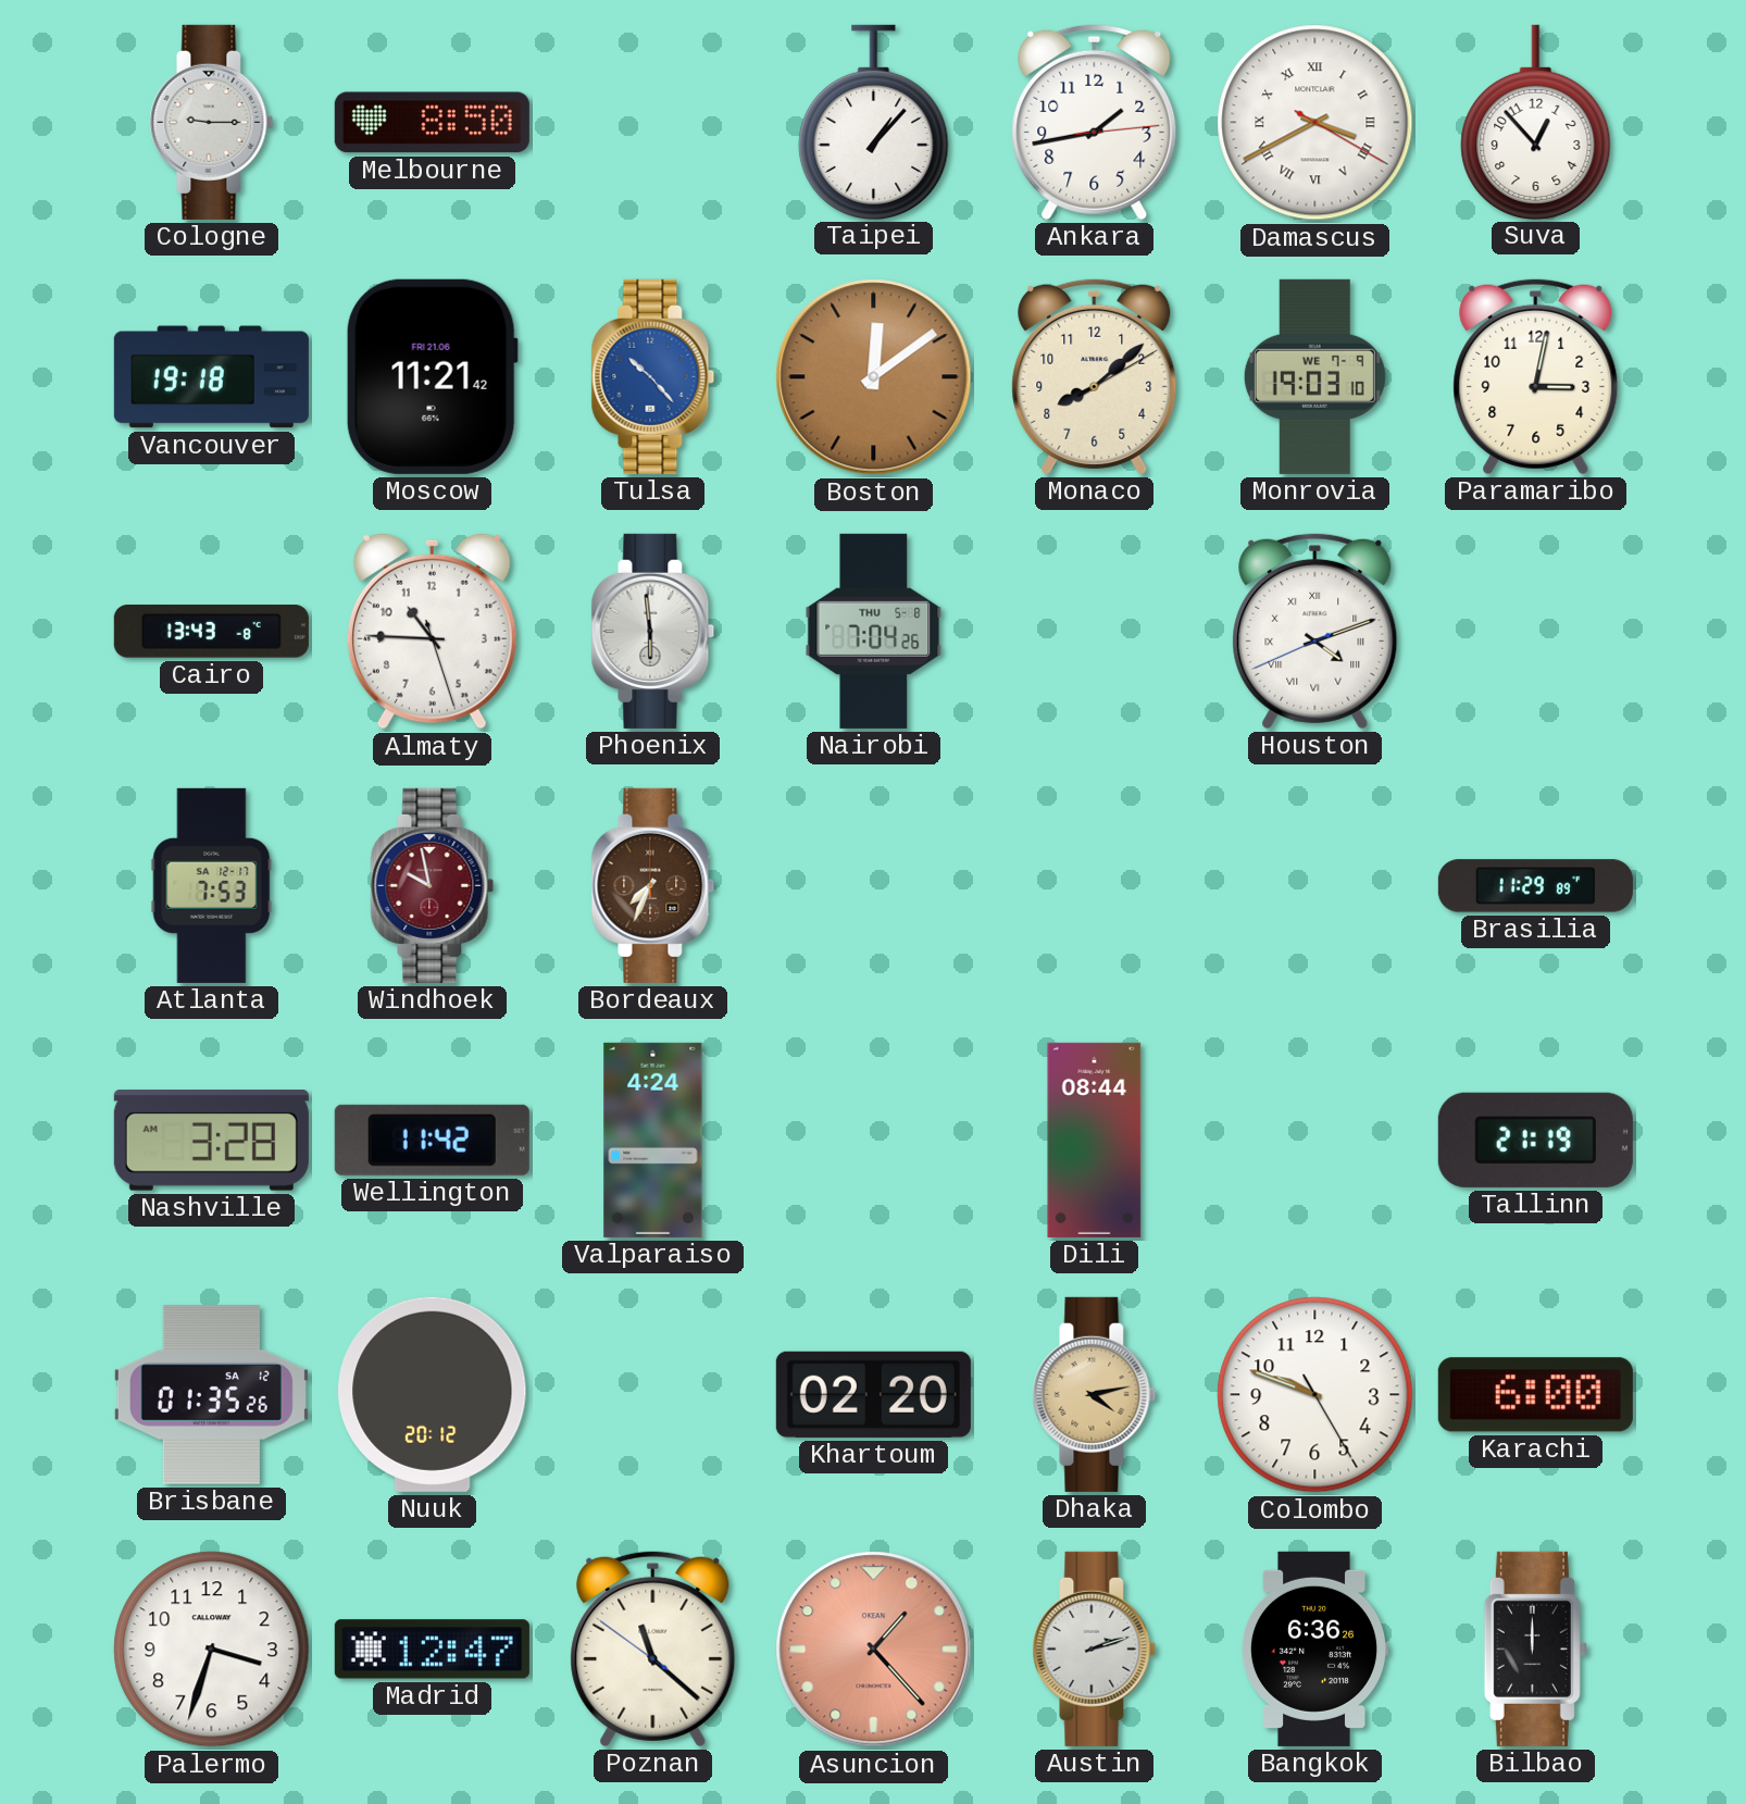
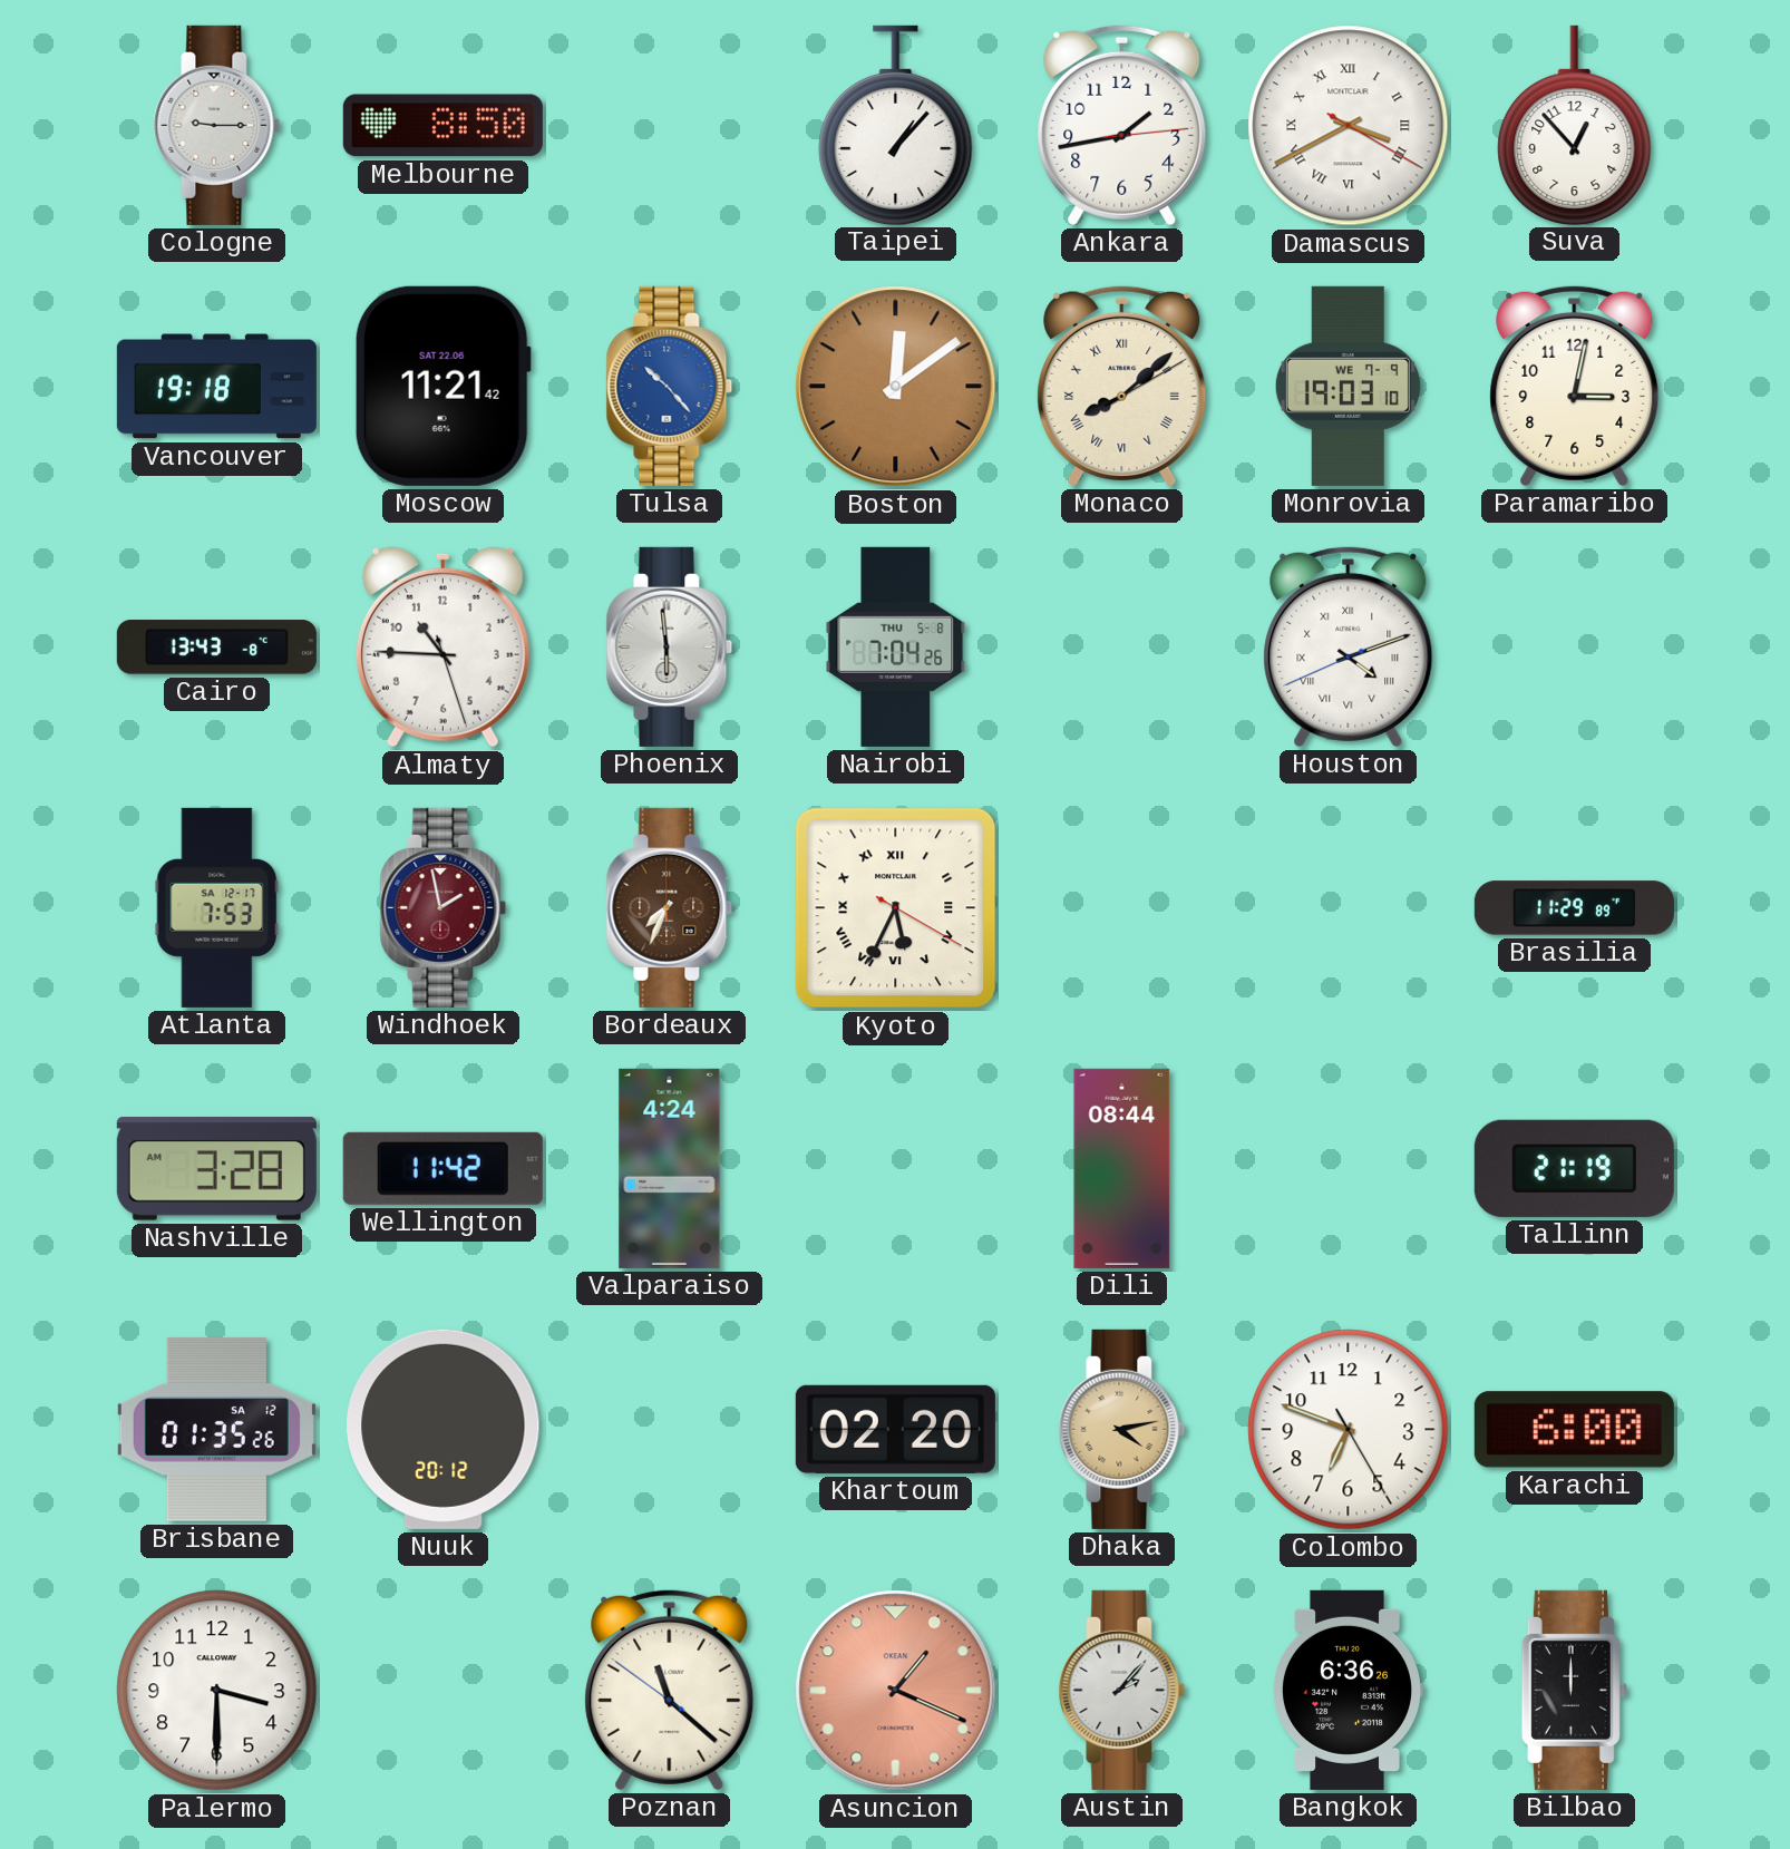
Moscow date: FRI 21.06 -> SAT 22.06 (442, 386)
Monaco numerals: Arabic -> Roman (1122, 386)
Windhoek: 9:58 -> 1:58 (444, 907)
Kyoto: none -> 5:34 (896, 908)
Colombo: 9:48 -> 6:48 (1349, 1430)
Palermo: 3:33 -> 3:30 (217, 1691)
Madrid: 12:47 -> none (432, 1650)
Asuncion: 1:23 -> 1:19 (896, 1691)
Austin: 2:12 -> 2:07 (1122, 1690)
